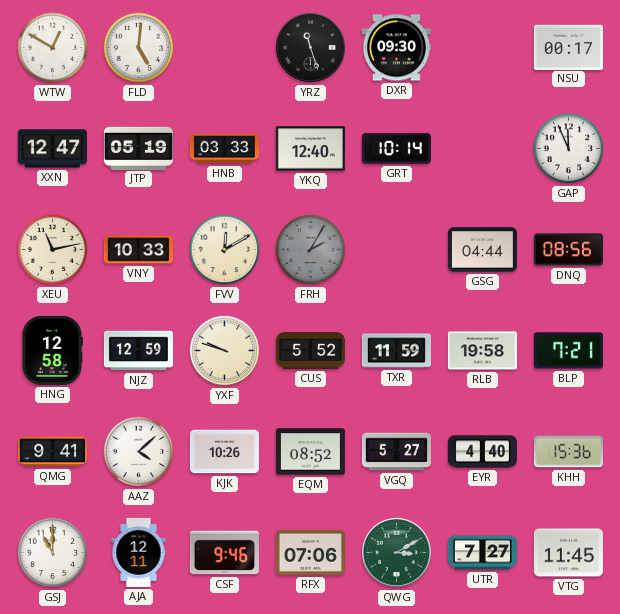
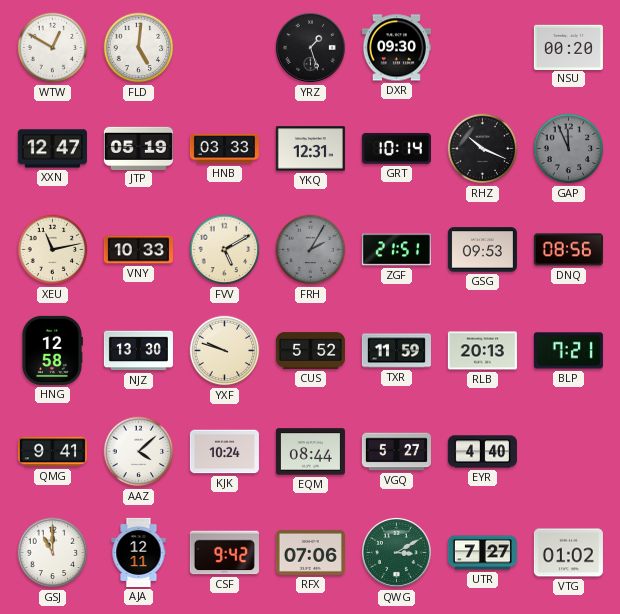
YRZ: 11:27 -> 1:27 (310, 47)
NSU: 00:17 -> 00:20 (568, 47)
YKQ: 12:40 -> 12:31 (310, 149)
RHZ: none -> 10:19 (483, 149)
GAP dial: white -> grey (569, 149)
FVV: 12:10 -> 5:10 (225, 250)
ZGF: none -> 21:51 (396, 250)
GSG: 04:44 -> 09:53 (482, 250)
NJZ: 12:59 -> 13:30 (138, 351)
RLB: 19:58 -> 20:13 (482, 351)
KJK: 10:26 -> 10:24 (224, 452)
EQM: 08:52 -> 08:44 (310, 452)
KHH: 15:36 -> none (568, 452)
CSF: 9:46 -> 9:42 (224, 553)
VTG: 11:45 -> 01:02 (568, 553)
